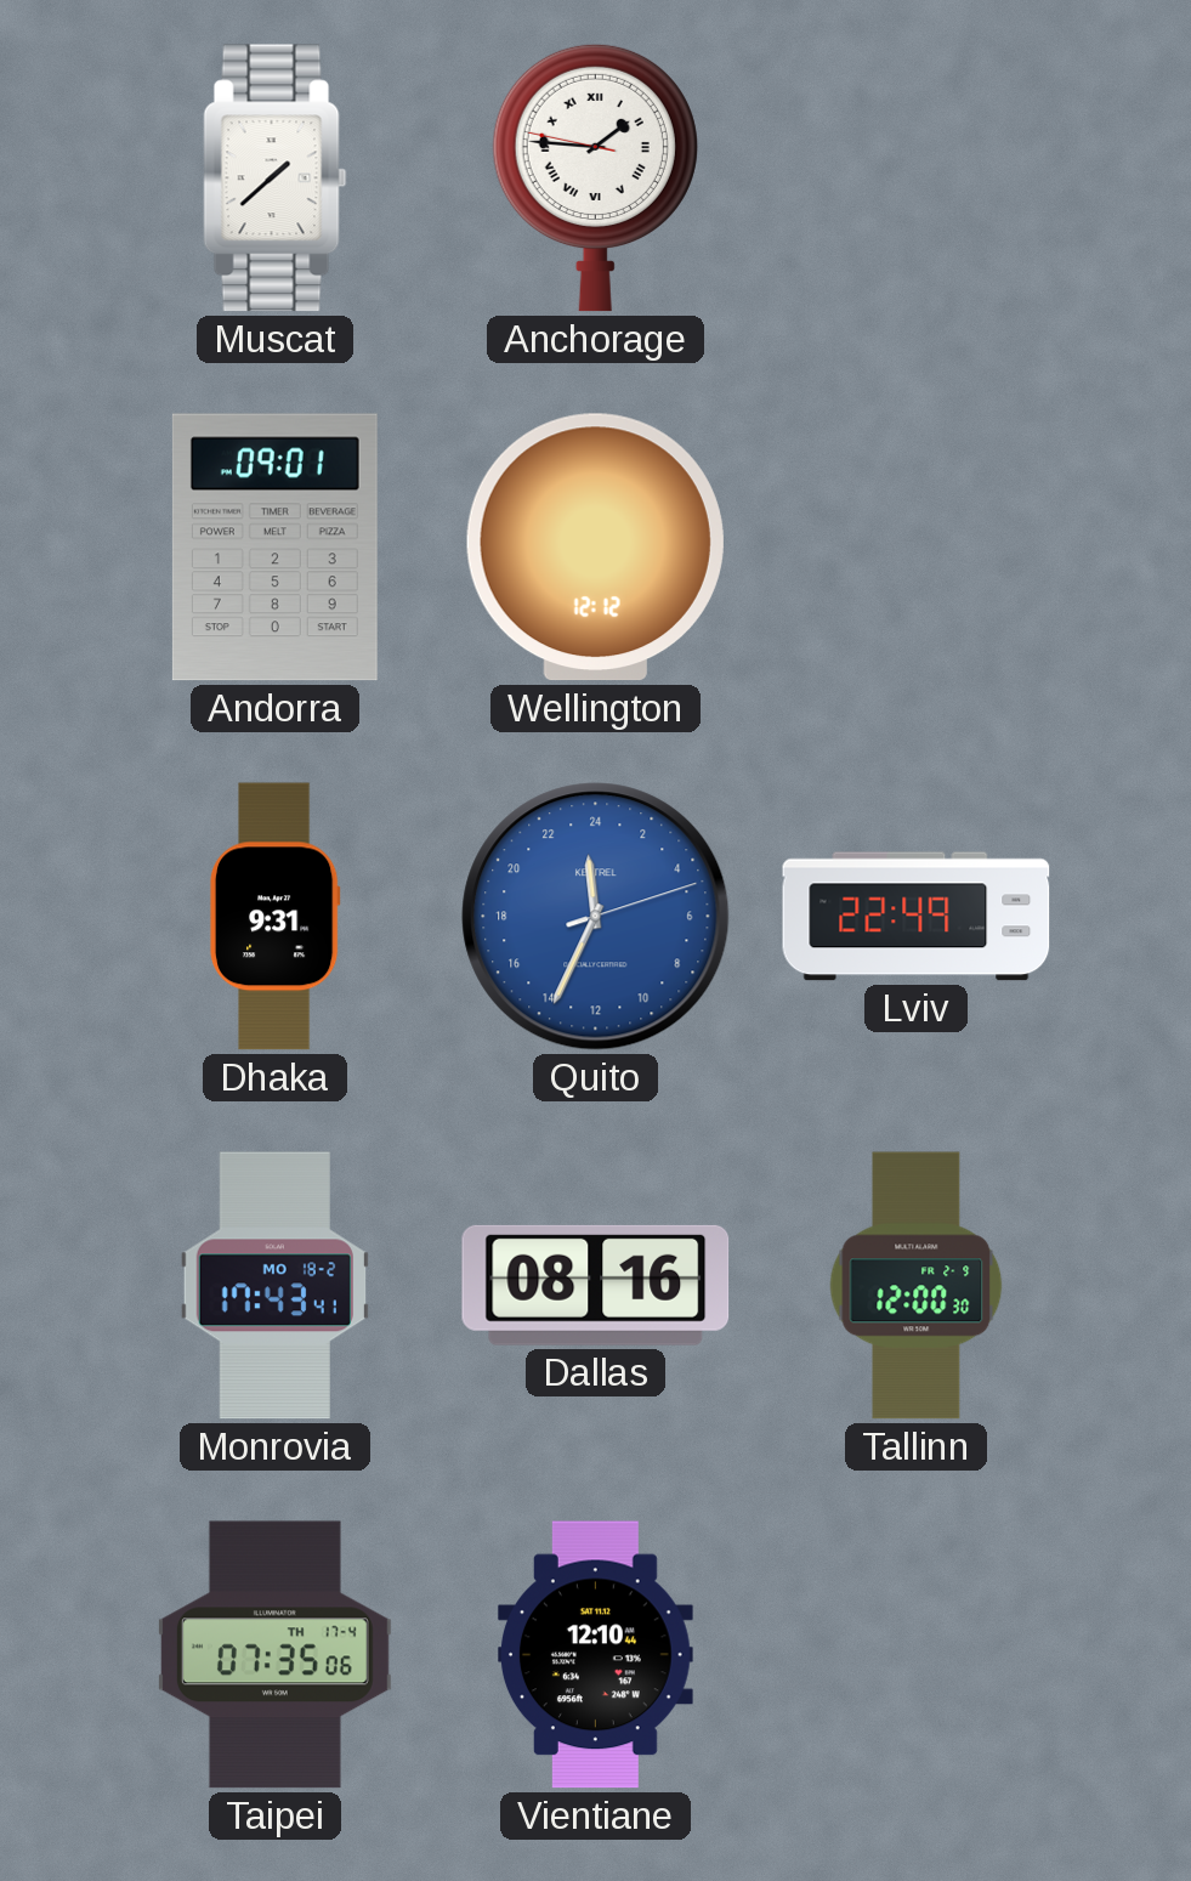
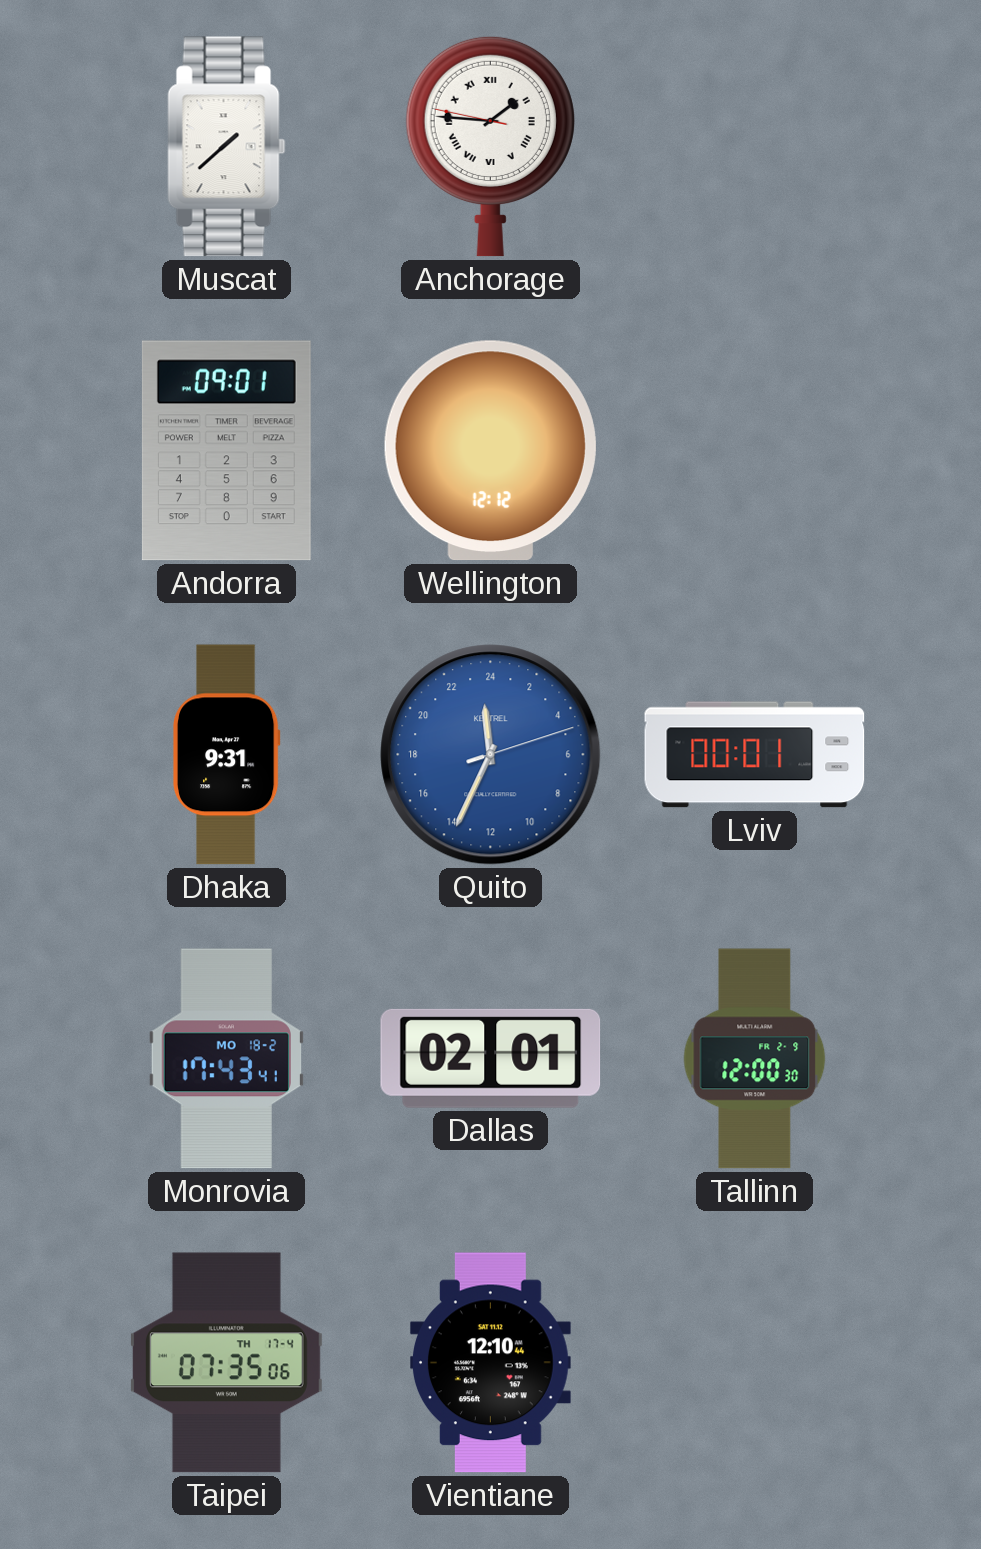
Lviv: 22:49 -> 00:01 (755, 755)
Dallas: 08:16 -> 02:01 (491, 1058)
